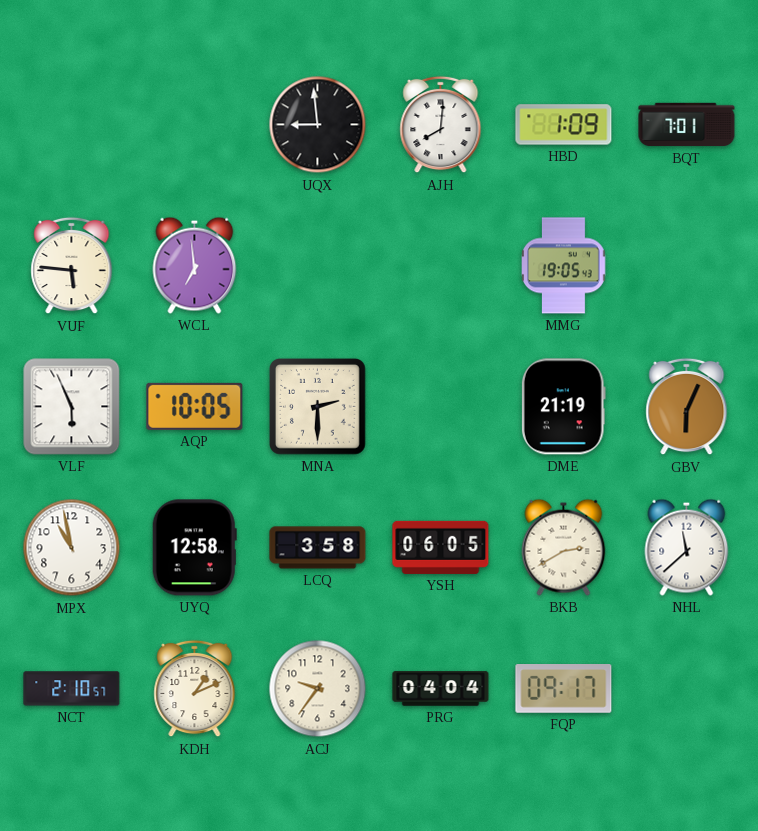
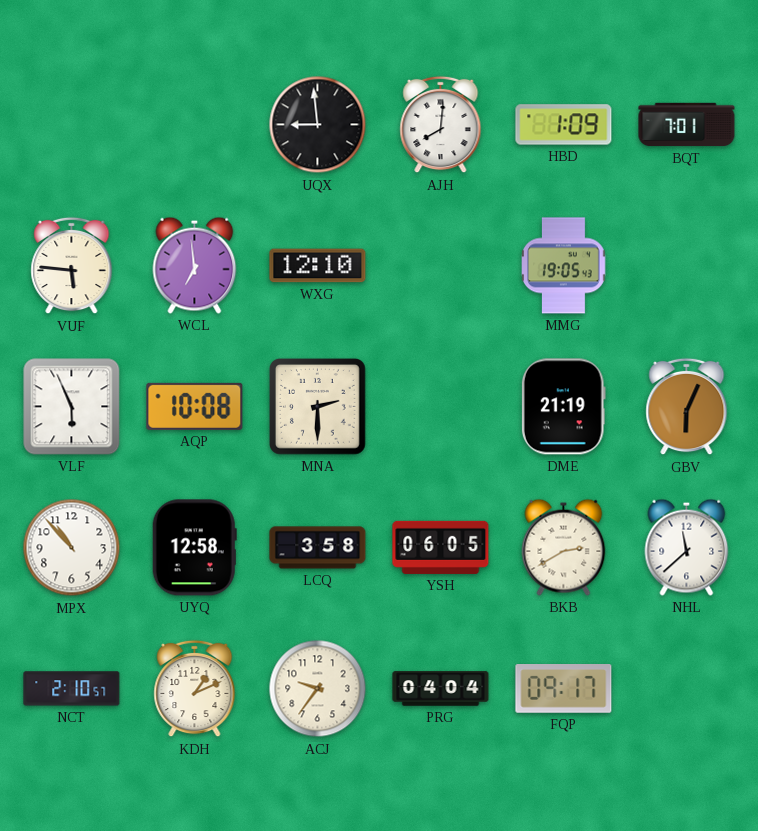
WXG: none -> 12:10 (318, 266)
AQP: 10:05 -> 10:08 (195, 406)
MPX: 10:58 -> 10:53 (72, 548)
